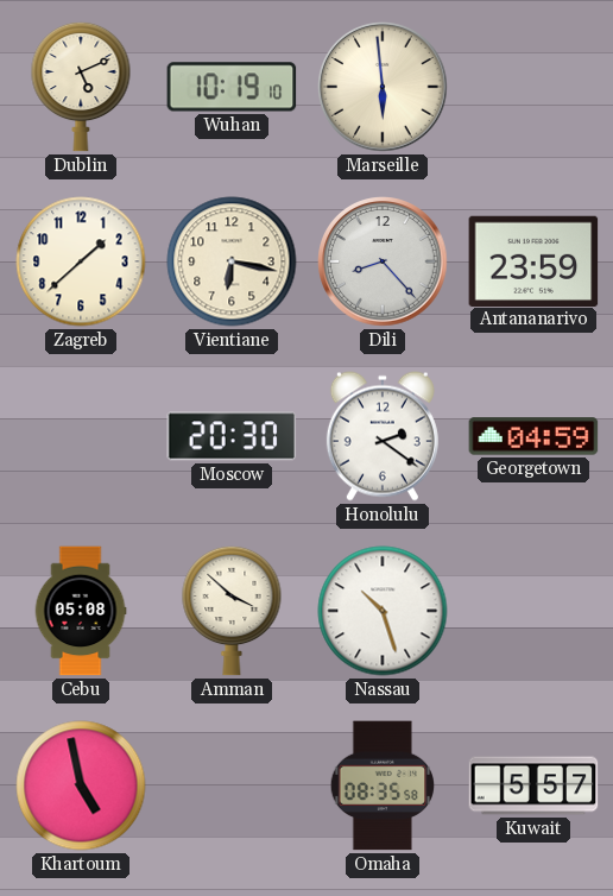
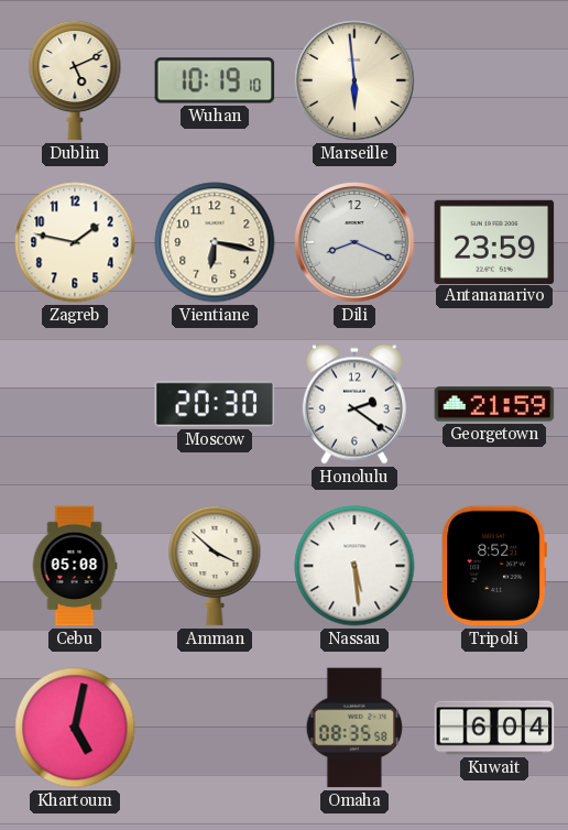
Zagreb: 1:38 -> 1:47 (75, 242)
Dili: 8:23 -> 8:19 (354, 242)
Georgetown: 04:59 -> 21:59 (494, 404)
Nassau: 10:27 -> 5:29 (354, 566)
Tripoli: none -> 8:52 (494, 566)
Khartoum: 4:58 -> 5:02 (75, 728)
Kuwait: 5:57 -> 6:04 (494, 728)
